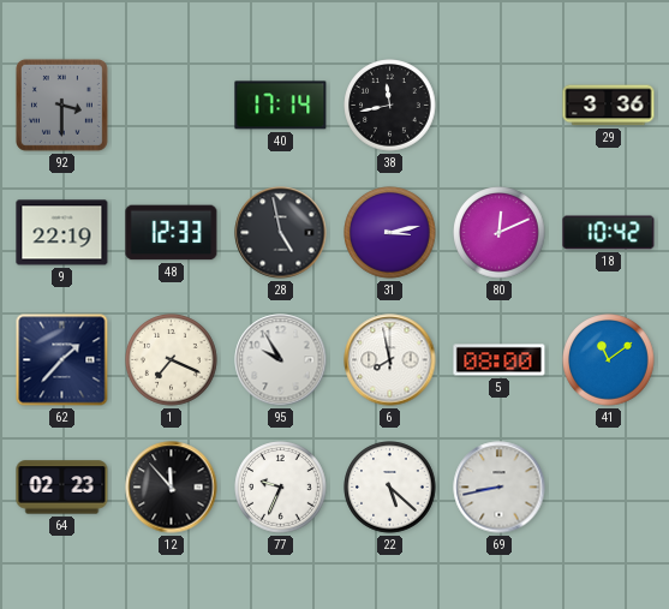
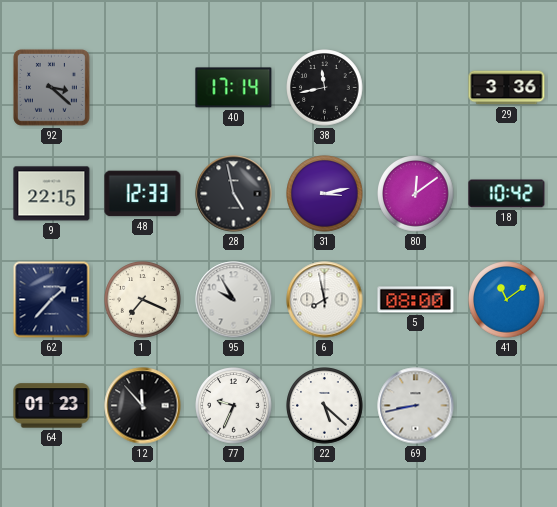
92: 3:30 -> 3:22 (51, 87)
9: 22:19 -> 22:15 (52, 194)
80: 12:11 -> 12:09 (416, 194)
64: 02:23 -> 01:23 (52, 406)
